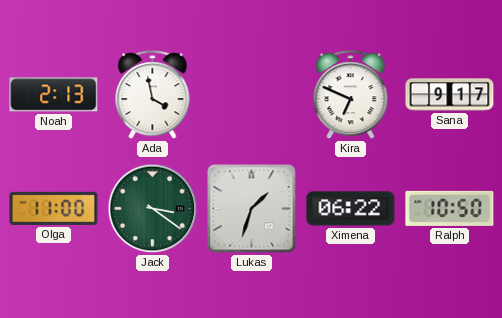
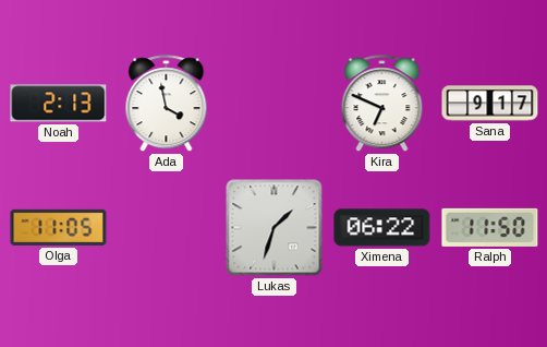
Olga: 11:00 -> 11:05 (59, 227)
Jack: 3:21 -> none (153, 209)
Ralph: 10:50 -> 11:50 (490, 227)
